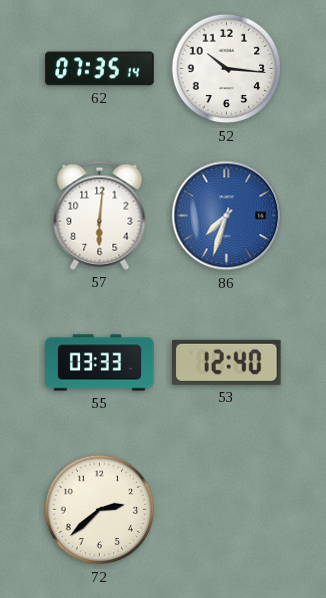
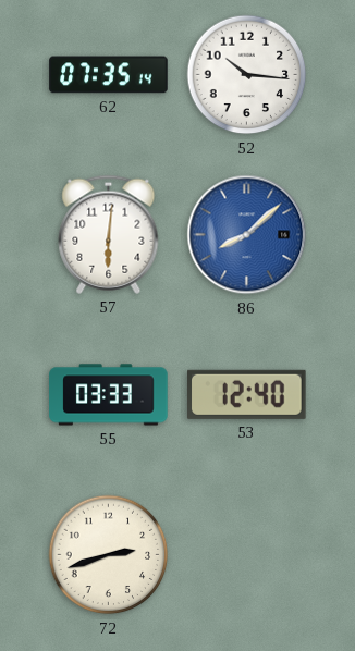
86: 7:33 -> 8:08 (247, 235)
72: 2:38 -> 2:42 (109, 555)
